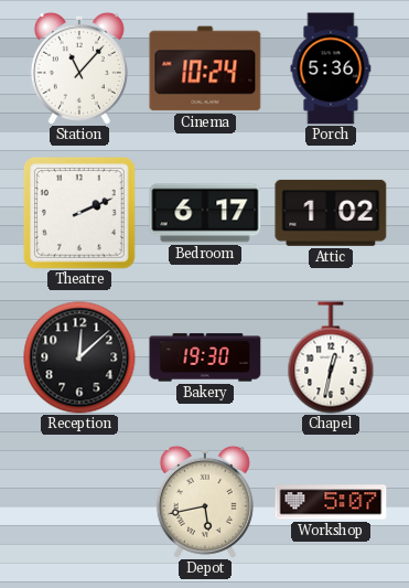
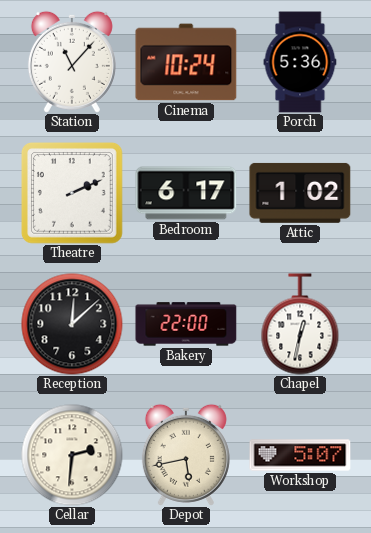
Bakery: 19:30 -> 22:00 (186, 324)
Cellar: none -> 2:31 (72, 455)
